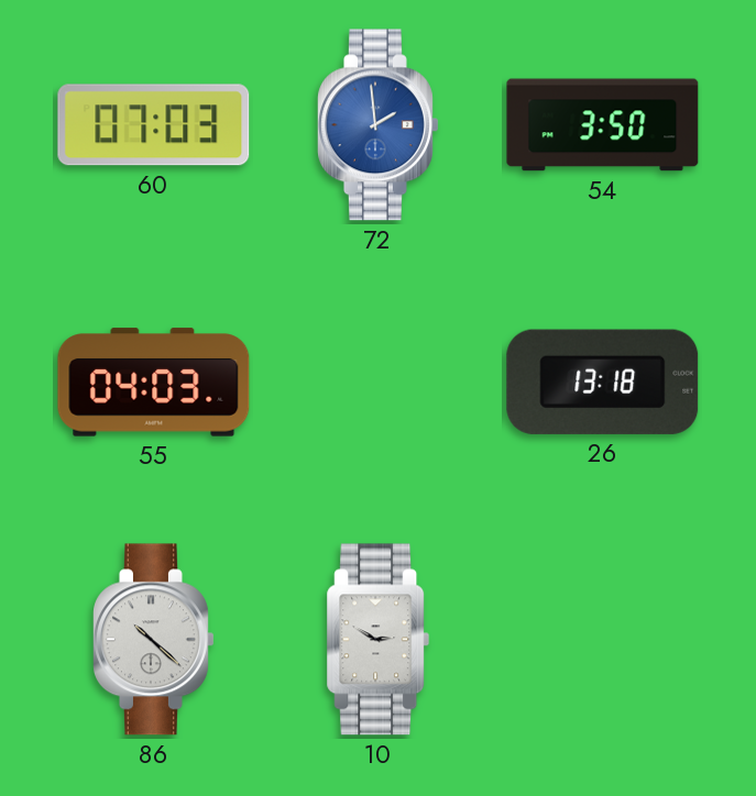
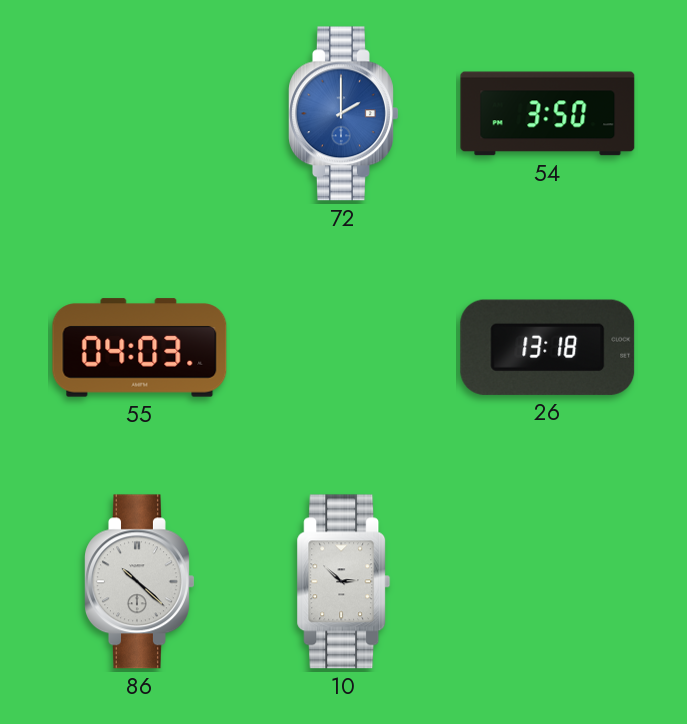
60: 07:03 -> none (154, 125)
72: 1:59 -> 2:00 (344, 114)
10: 2:50 -> 2:52 (344, 582)
